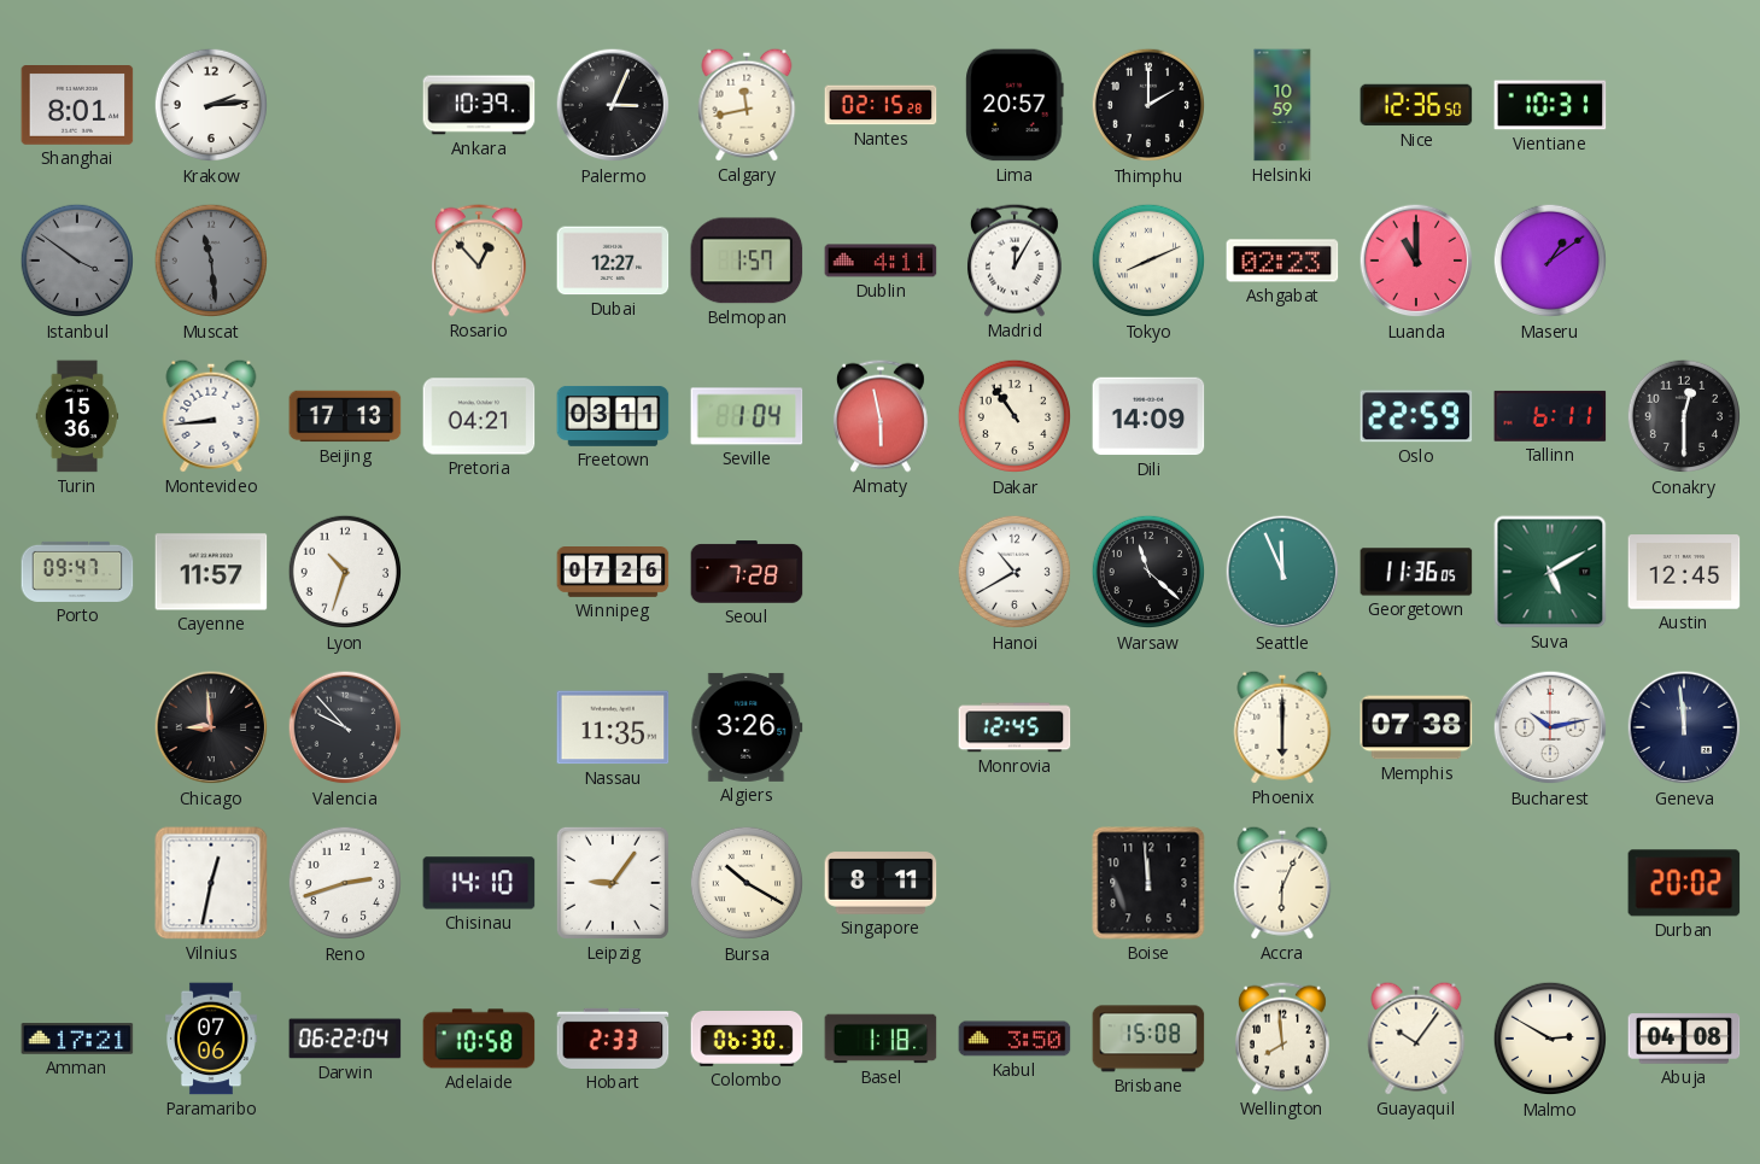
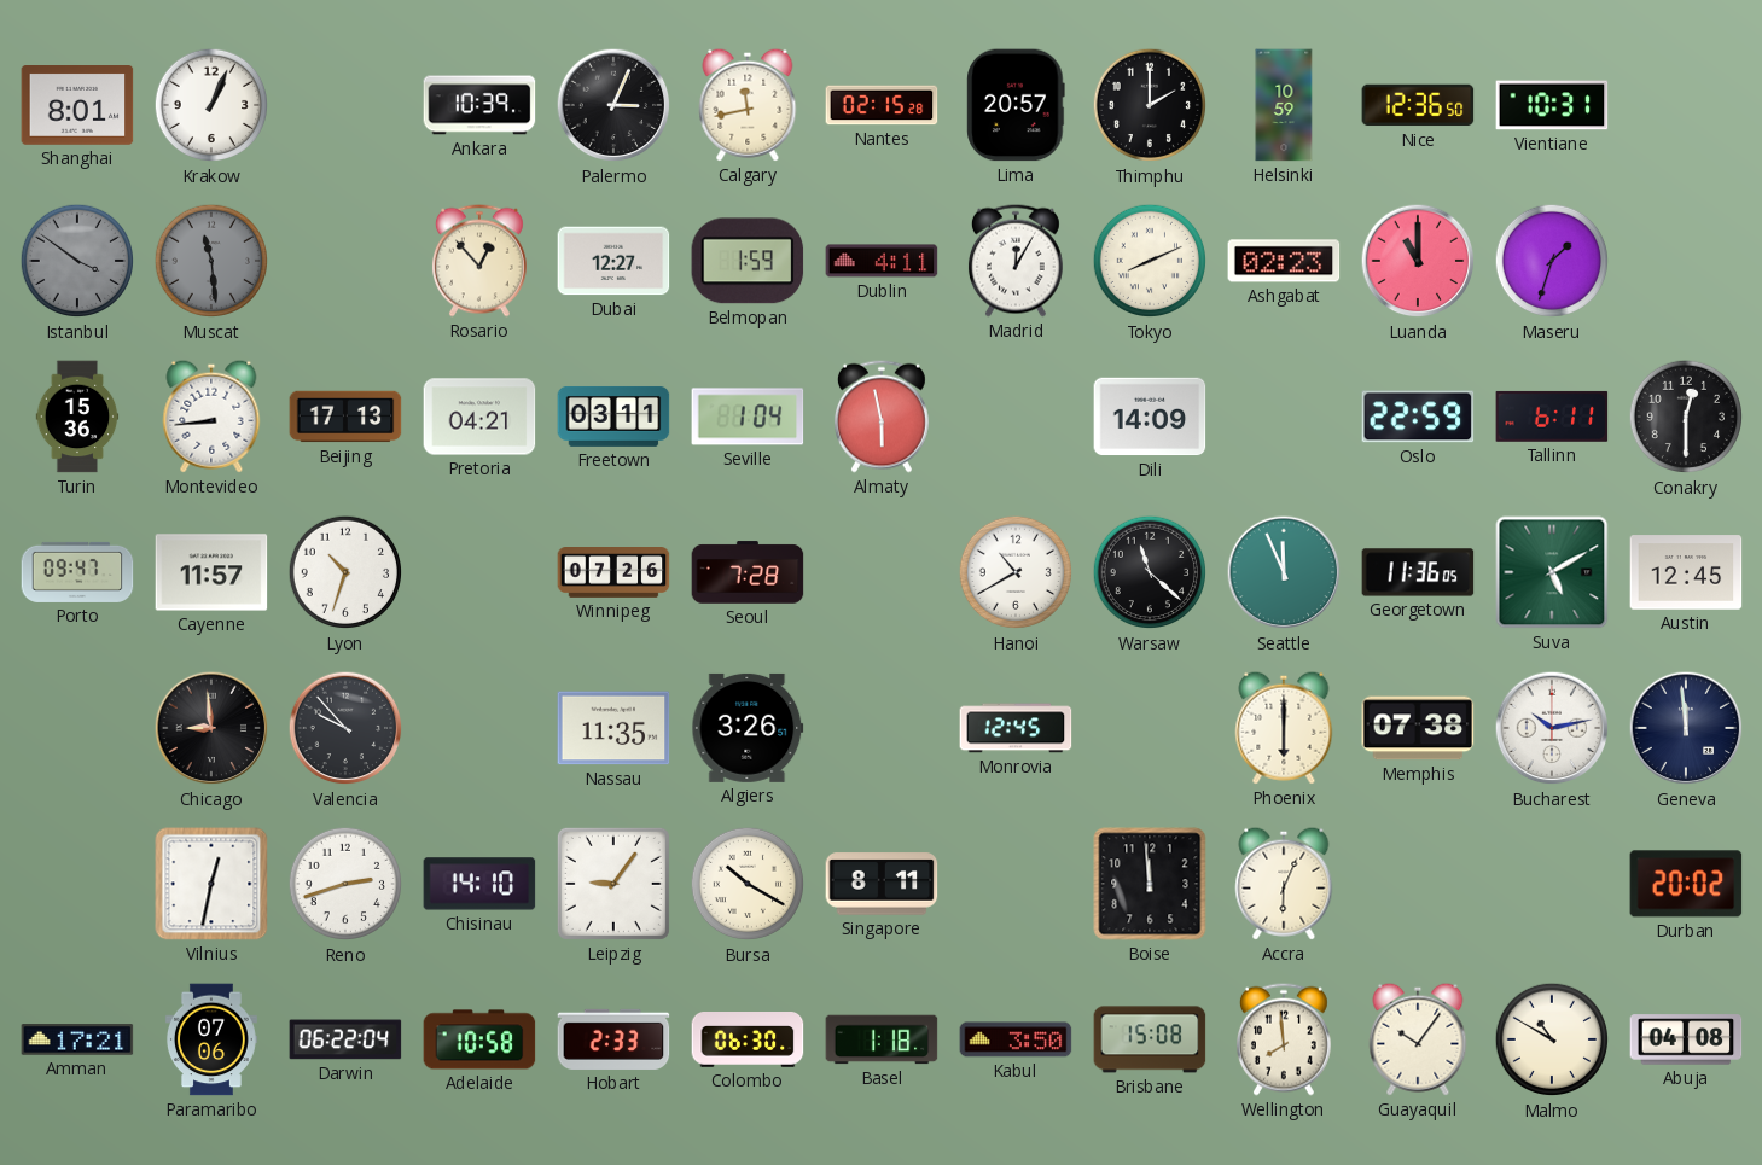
Krakow: 2:14 -> 1:04 (211, 105)
Belmopan: 1:57 -> 1:59 (748, 261)
Maseru: 1:09 -> 1:33 (1552, 261)
Dakar: 10:54 -> none (1015, 416)
Malmo: 2:50 -> 10:50 (1552, 1039)
